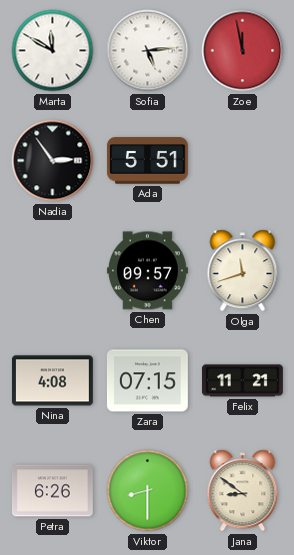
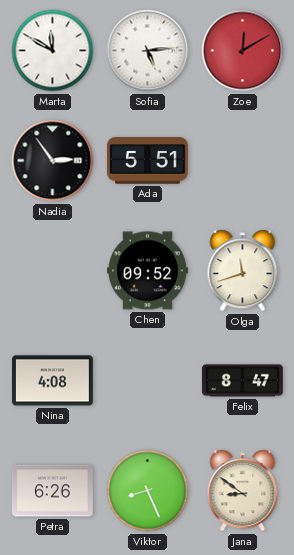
Zoe: 11:58 -> 12:10 (243, 51)
Chen: 09:57 -> 09:52 (147, 271)
Zara: 07:15 -> none (147, 381)
Felix: 11:21 -> 8:47 (242, 381)
Viktor: 8:30 -> 8:26 (148, 491)
